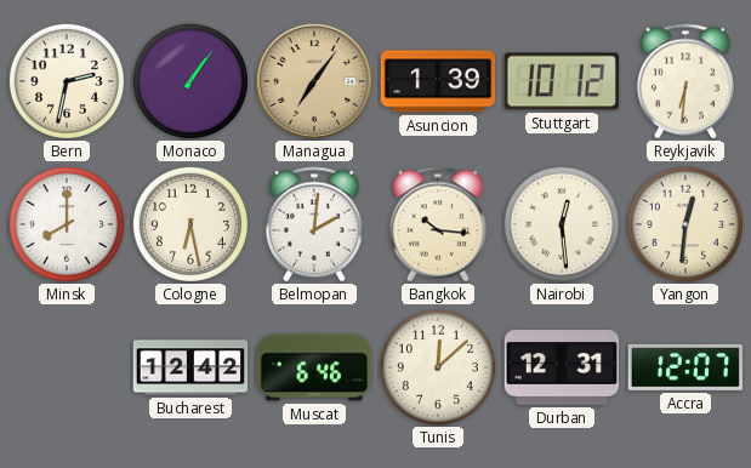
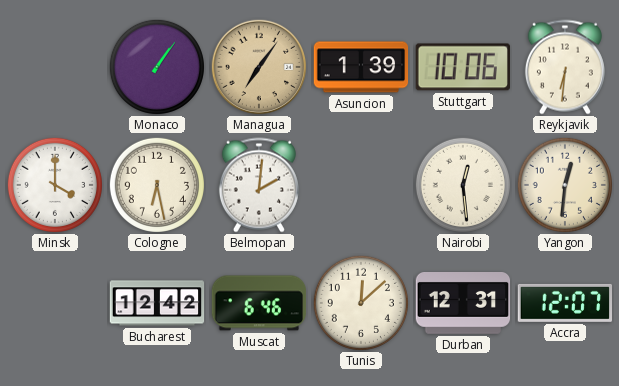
Bern: 2:32 -> none (67, 81)
Stuttgart: 10:12 -> 10:06 (462, 67)
Minsk: 8:00 -> 4:00 (55, 185)
Bangkok: 10:16 -> none (438, 224)
